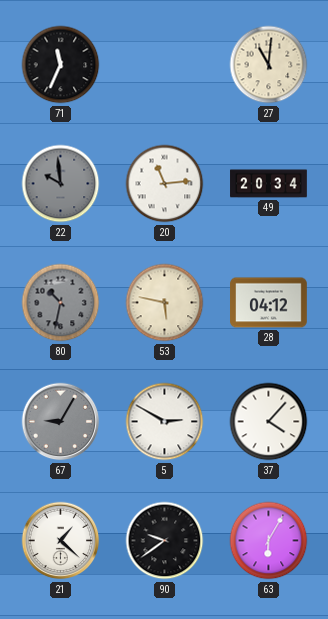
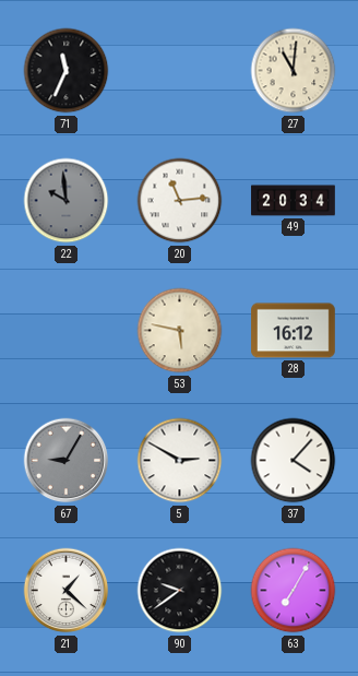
80: 10:32 -> none (61, 303)
28: 04:12 -> 16:12 (294, 331)
63: 6:05 -> 7:05 (294, 591)
